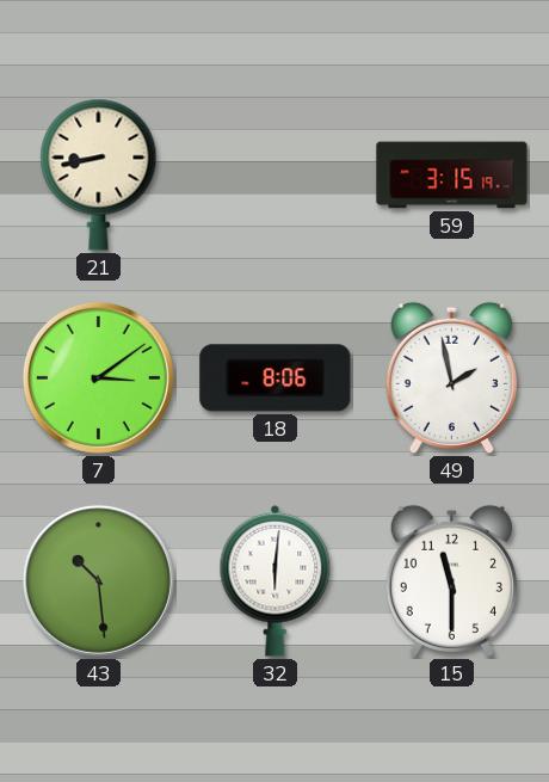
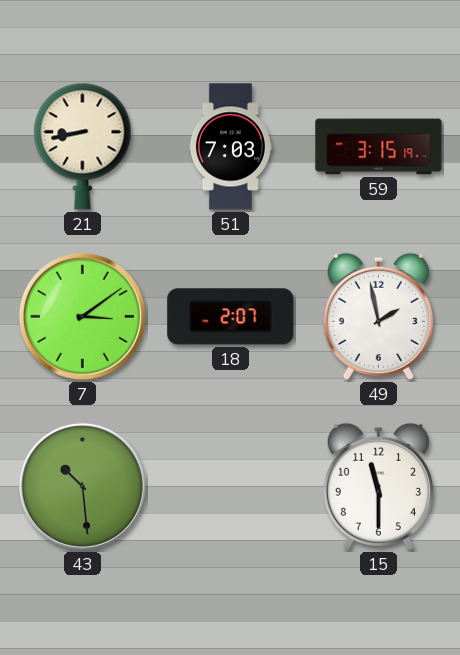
51: none -> 7:03 (230, 147)
18: 8:06 -> 2:07 (231, 317)
32: 6:01 -> none (276, 580)
